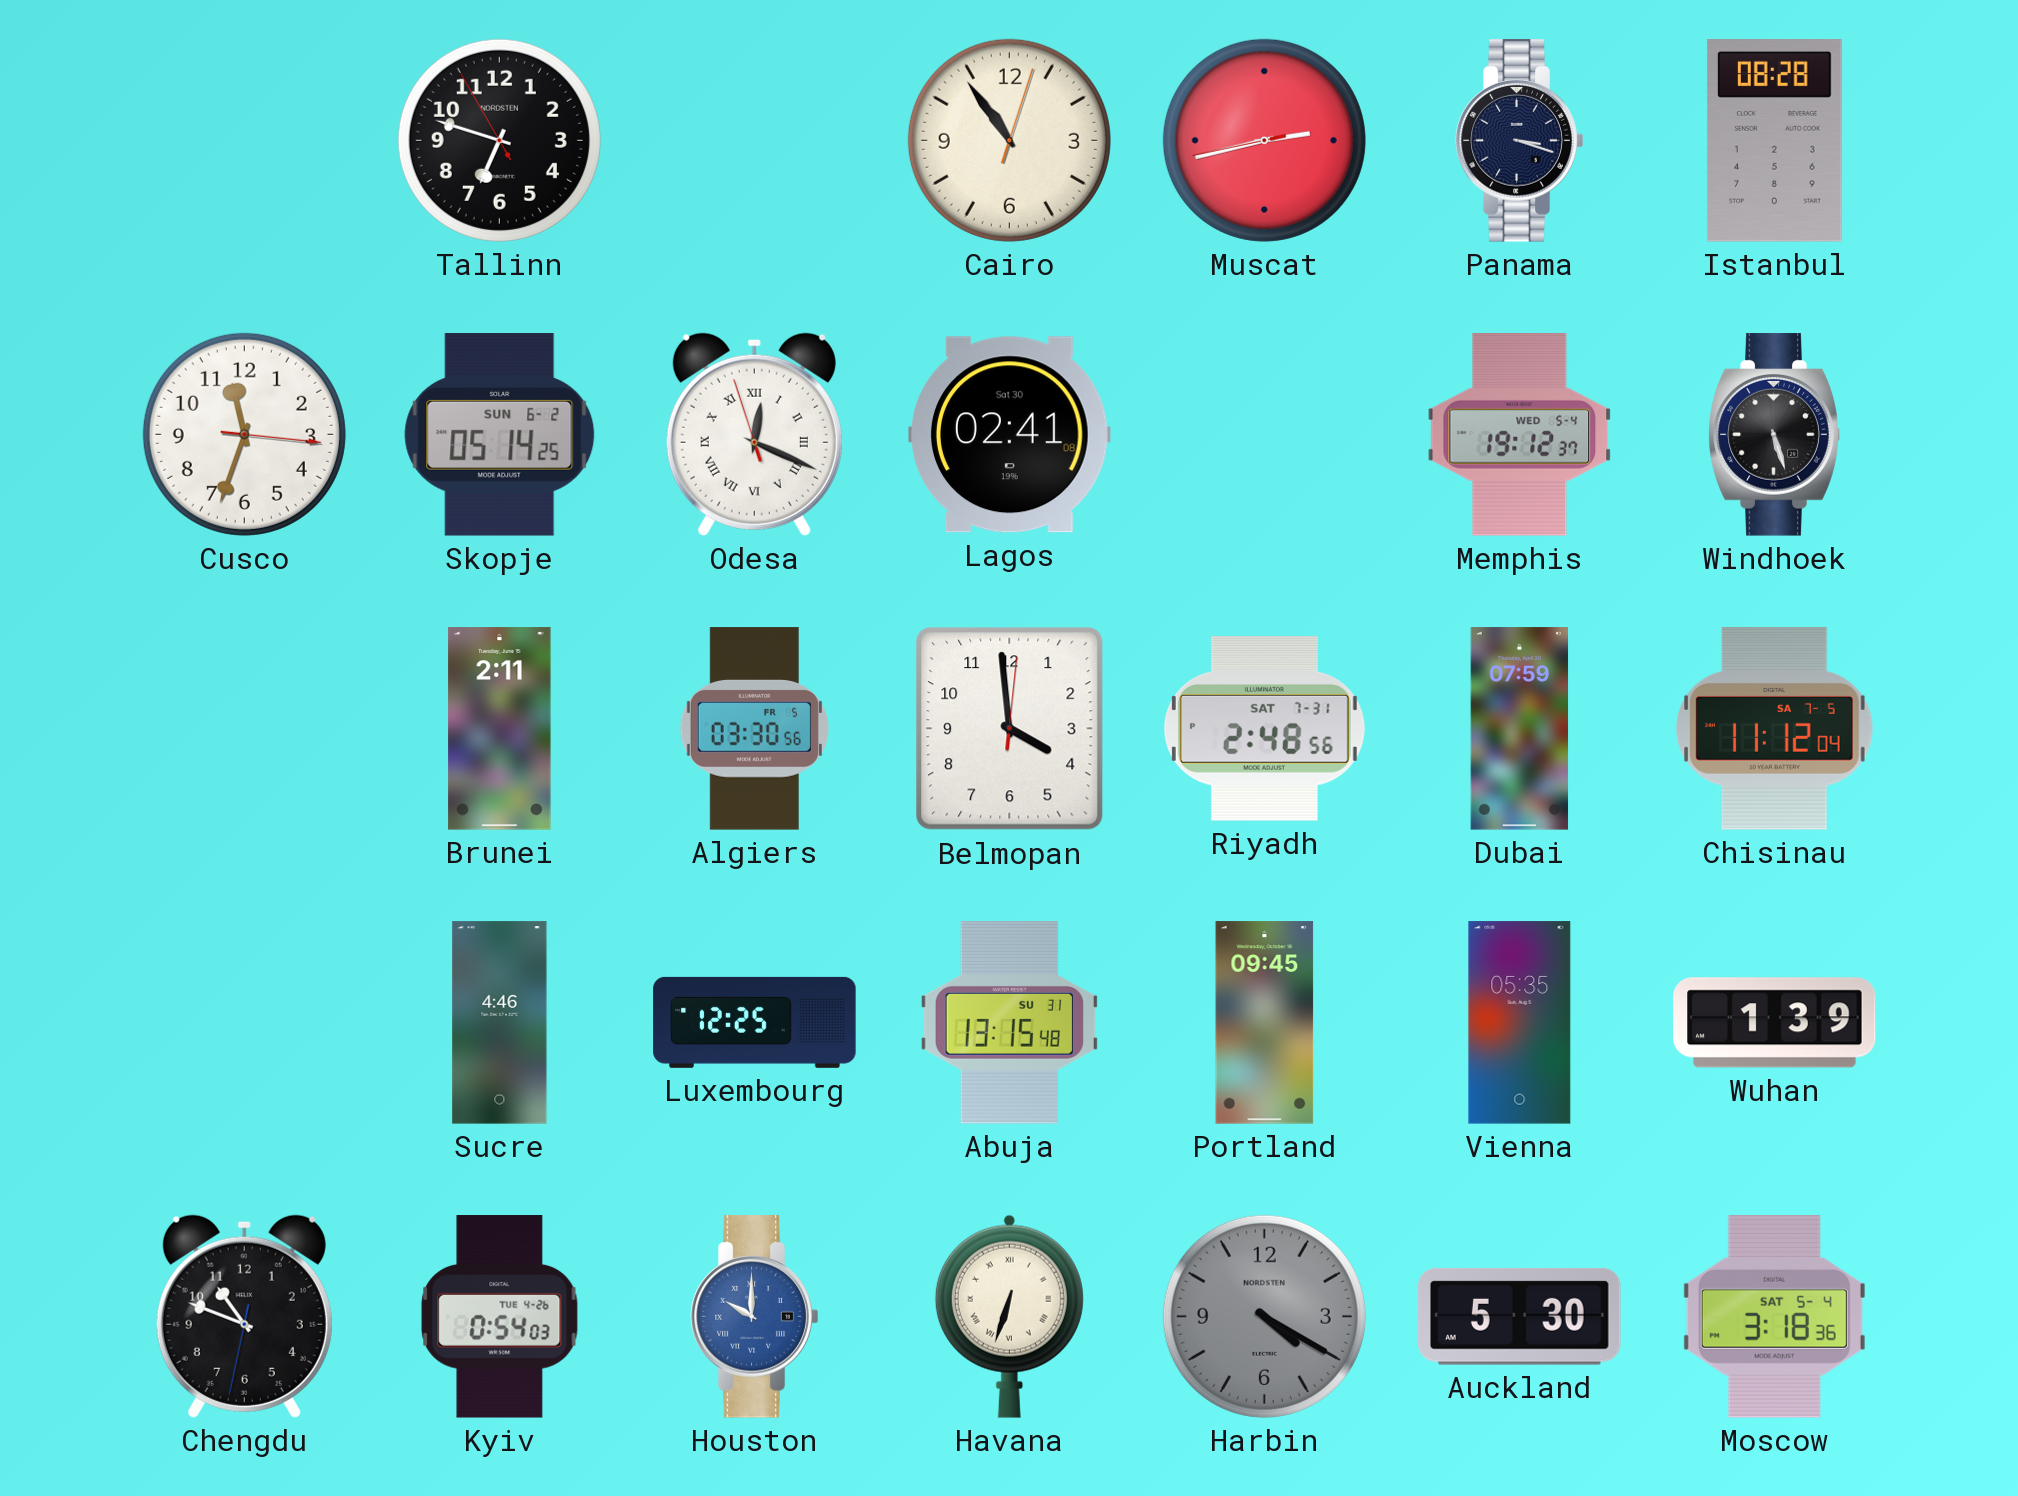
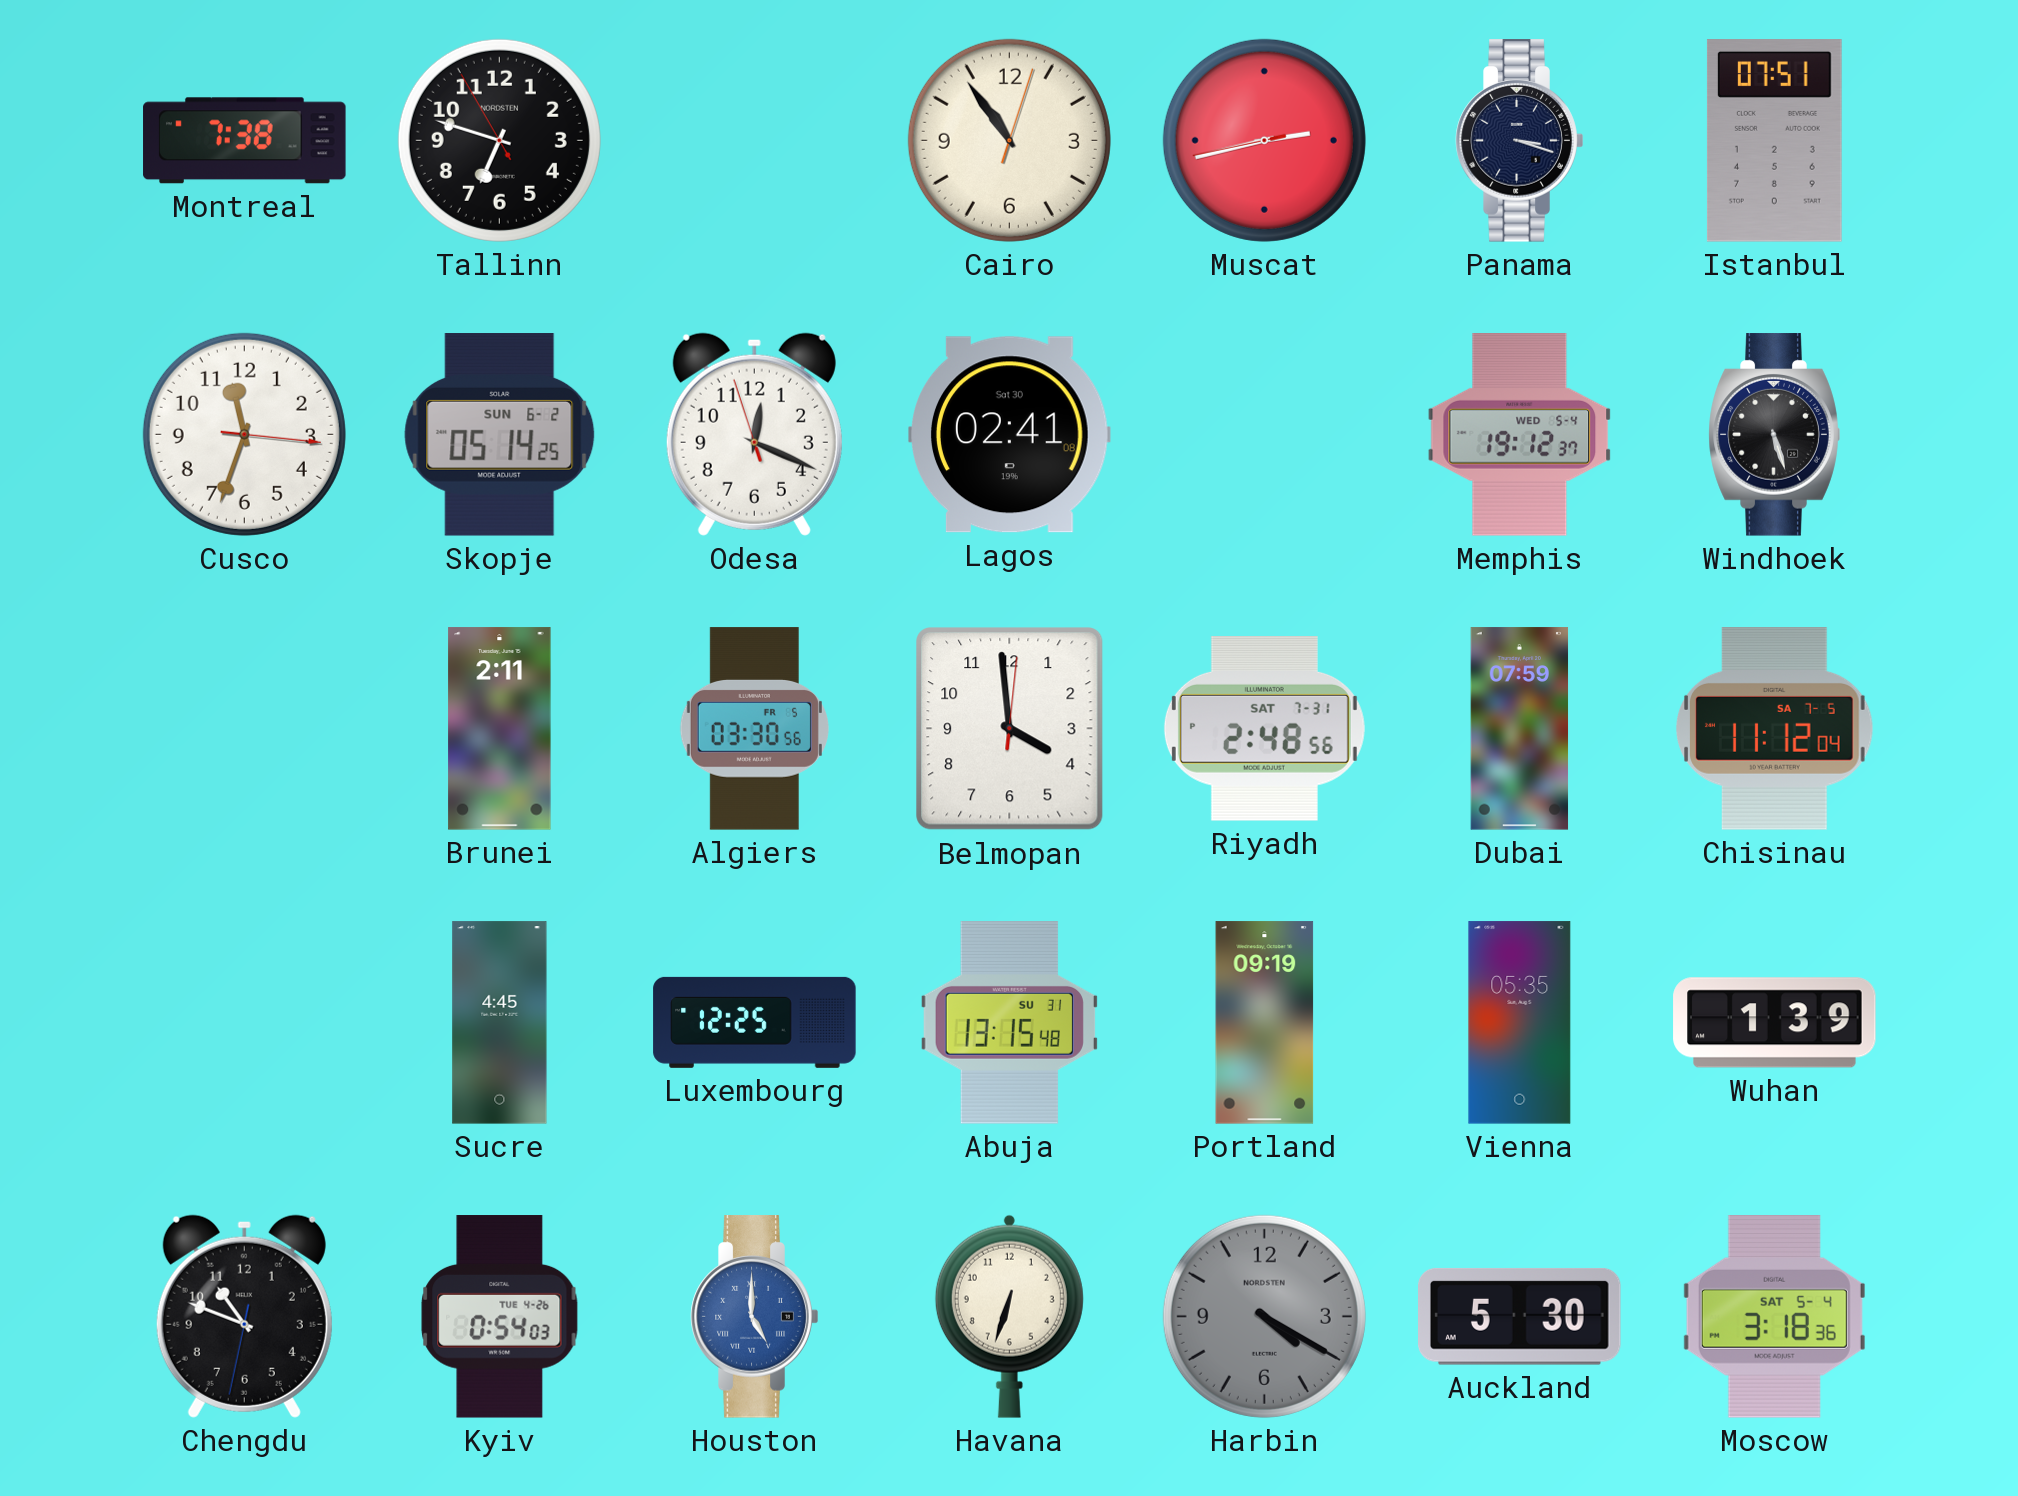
Montreal: none -> 7:38 (245, 141)
Istanbul: 08:28 -> 07:51 (1774, 141)
Odesa numerals: Roman -> Arabic (754, 434)
Sucre: 4:46 -> 4:45 (500, 1023)
Portland: 09:45 -> 09:19 (1265, 1023)
Houston: 10:00 -> 5:00 (755, 1317)
Havana numerals: Roman -> Arabic (1009, 1316)
